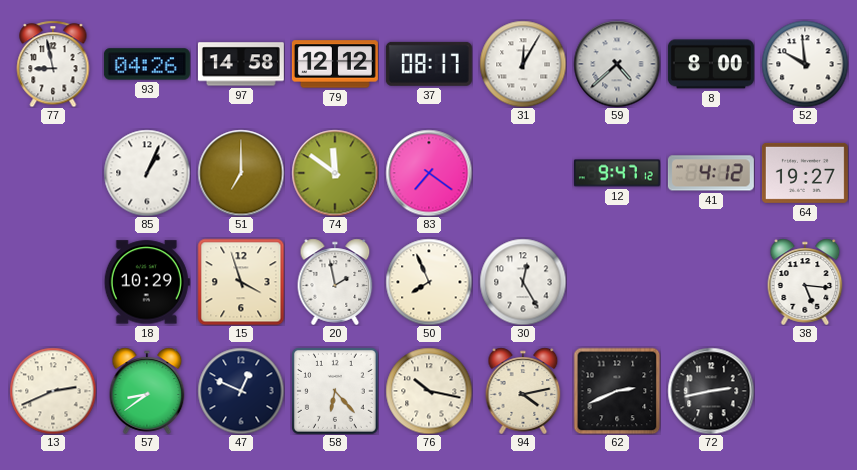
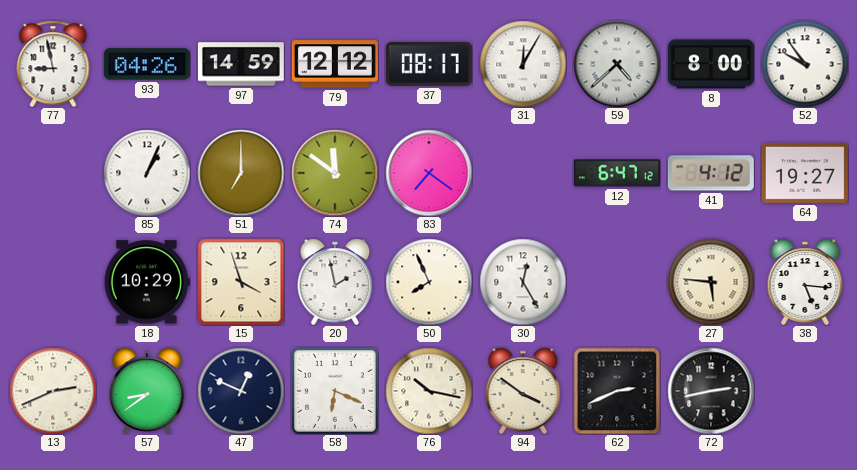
97: 14:58 -> 14:59 (241, 64)
52: 9:59 -> 9:54 (805, 64)
12: 9:47 -> 6:47 (617, 173)
27: none -> 5:46 (711, 282)
58: 6:23 -> 6:19 (335, 391)
94: 4:13 -> 3:51 (523, 391)
